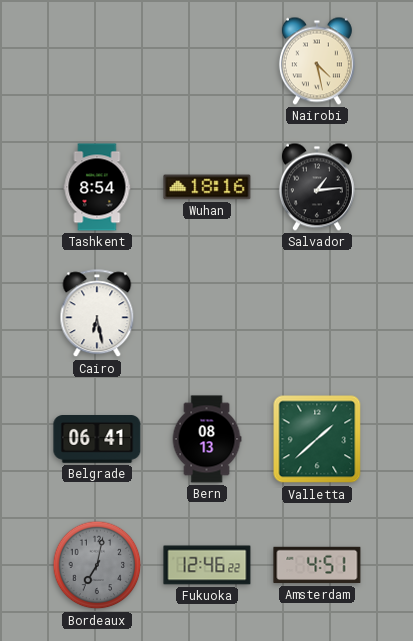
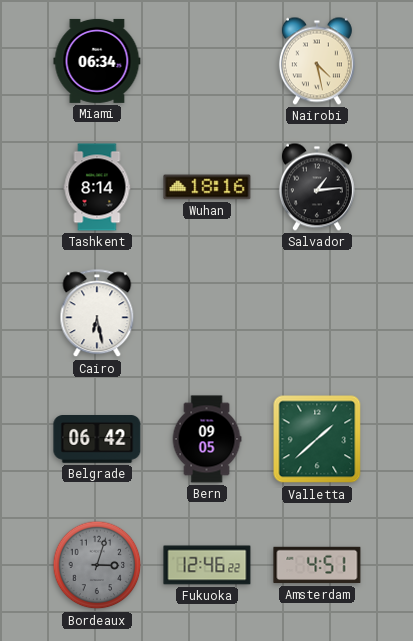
Miami: none -> 06:34 (97, 61)
Tashkent: 8:54 -> 8:14 (97, 187)
Belgrade: 06:41 -> 06:42 (97, 440)
Bern: 08:13 -> 09:05 (207, 439)
Bordeaux: 7:02 -> 3:03 (97, 565)
